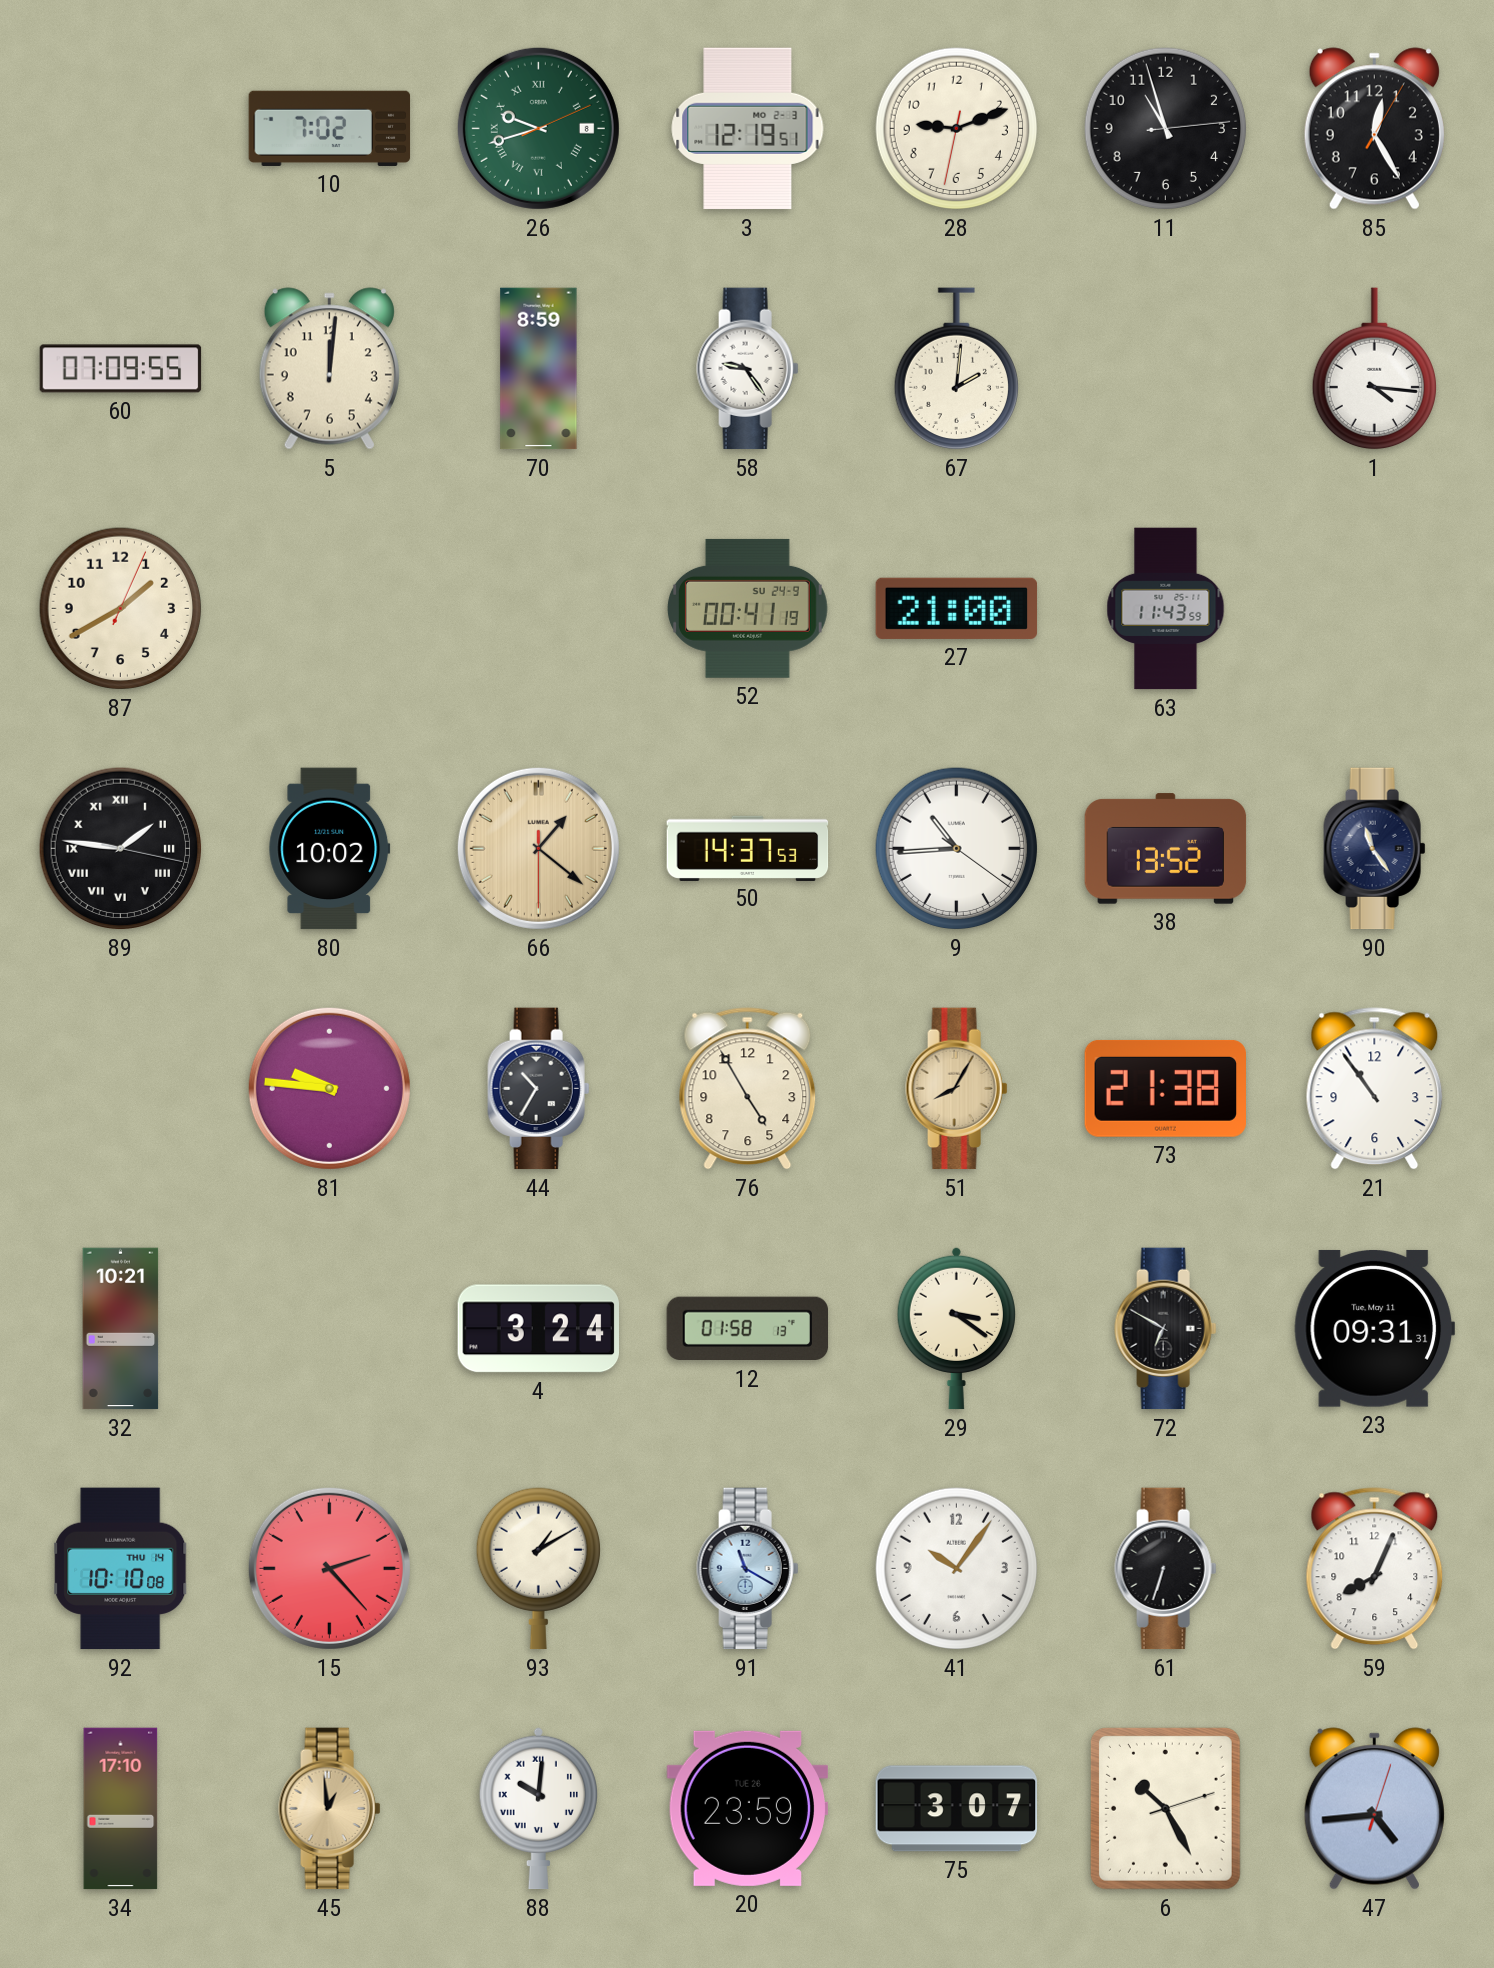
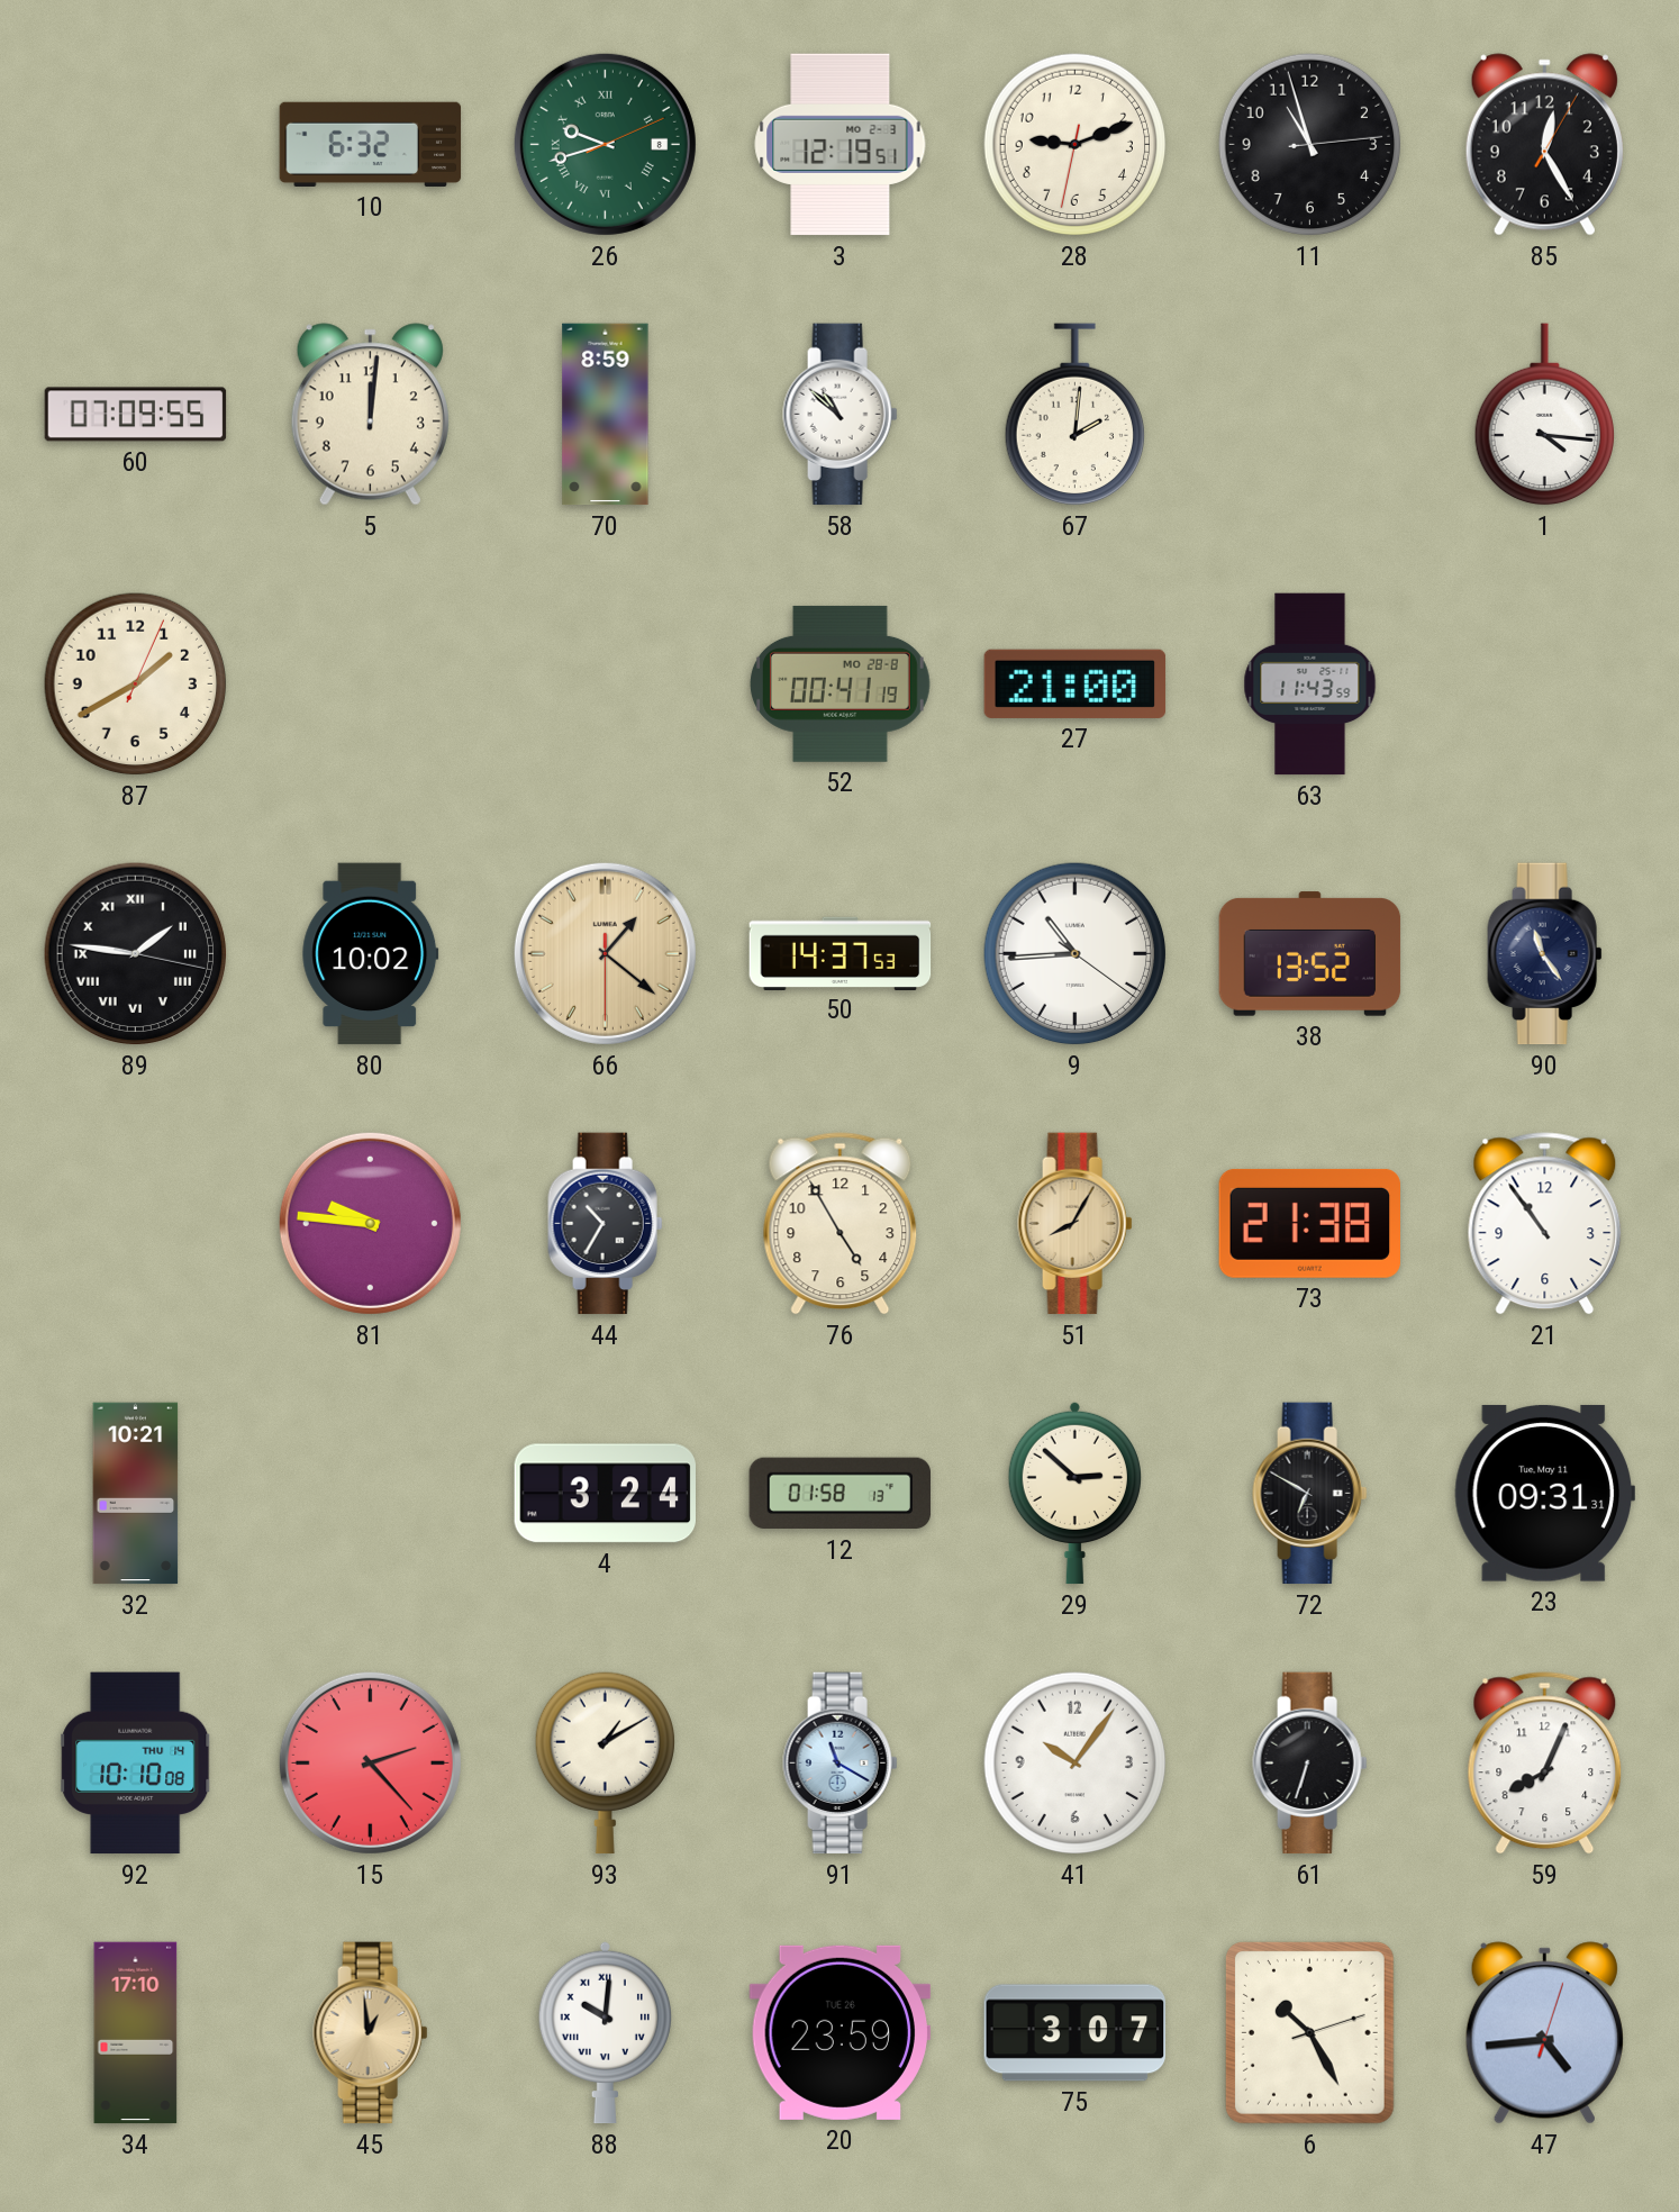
10: 7:02 -> 6:32 (371, 144)
58: 9:24 -> 10:52 (841, 415)
52 date: SU 24-9 -> MO 28-8 (839, 683)
29: 3:21 -> 2:52 (1074, 1493)
